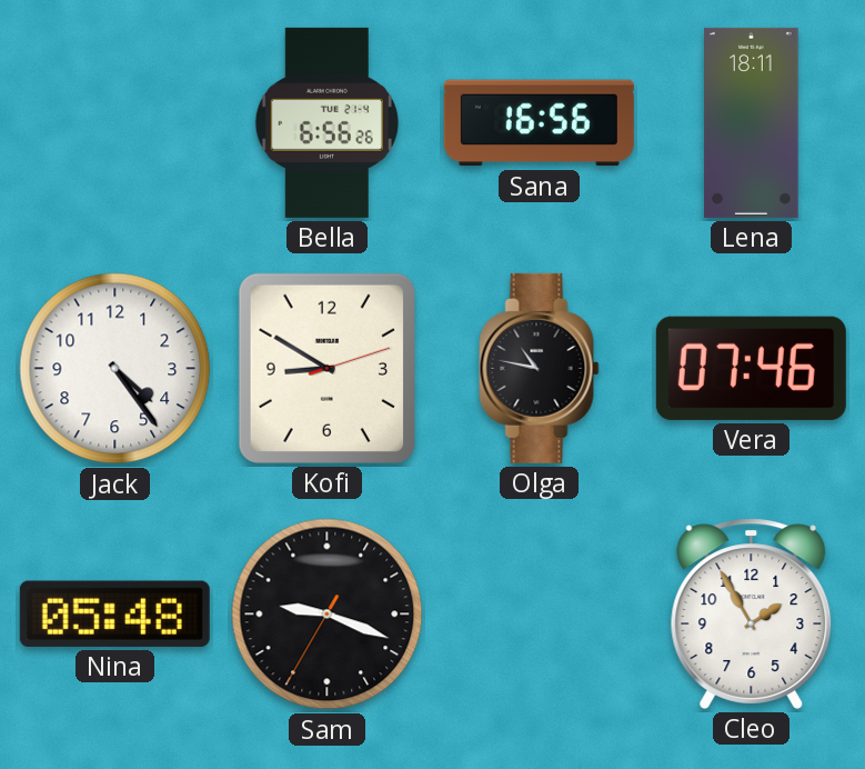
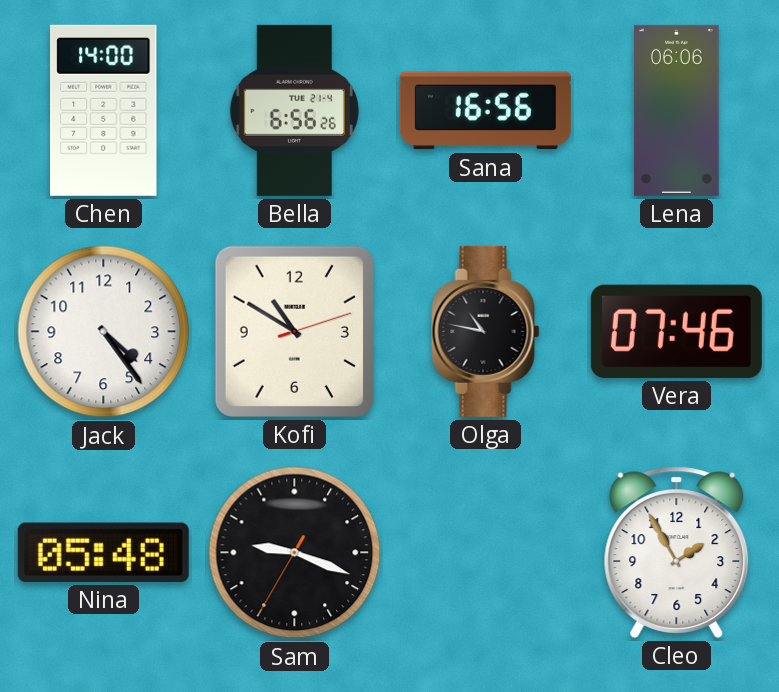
Chen: none -> 14:00 (104, 110)
Lena: 18:11 -> 06:06 (677, 110)
Kofi: 8:50 -> 10:50 (294, 331)
